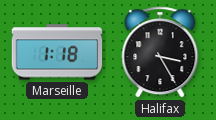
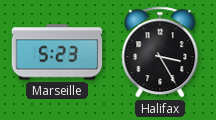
Marseille: 1:18 -> 5:23 (57, 52)
